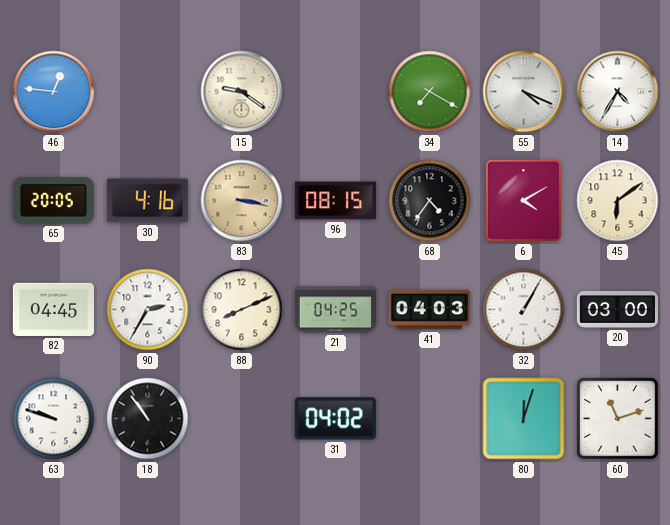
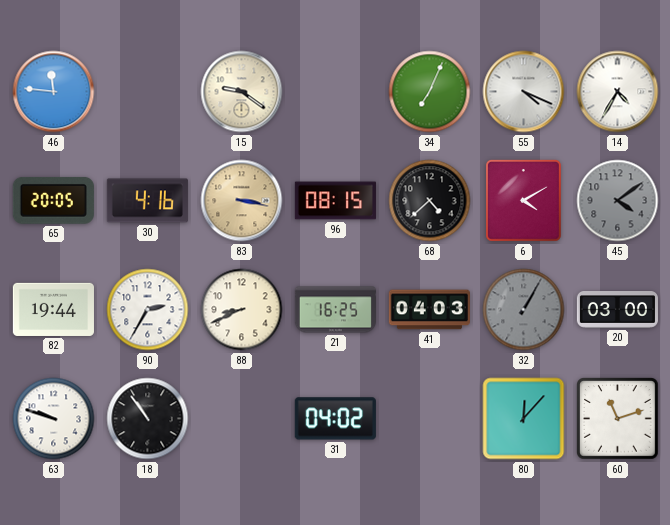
46: 12:46 -> 11:46 (54, 92)
34: 7:20 -> 7:04 (430, 92)
68: 4:36 -> 4:38 (430, 201)
45: 6:09 -> 4:09 (618, 201)
45 dial: cream -> grey (618, 201)
82: 04:45 -> 19:44 (53, 309)
88: 8:11 -> 8:41 (242, 310)
21: 04:25 -> 16:25 (335, 310)
32 dial: white -> grey (524, 310)
80: 12:03 -> 12:07 (524, 419)
